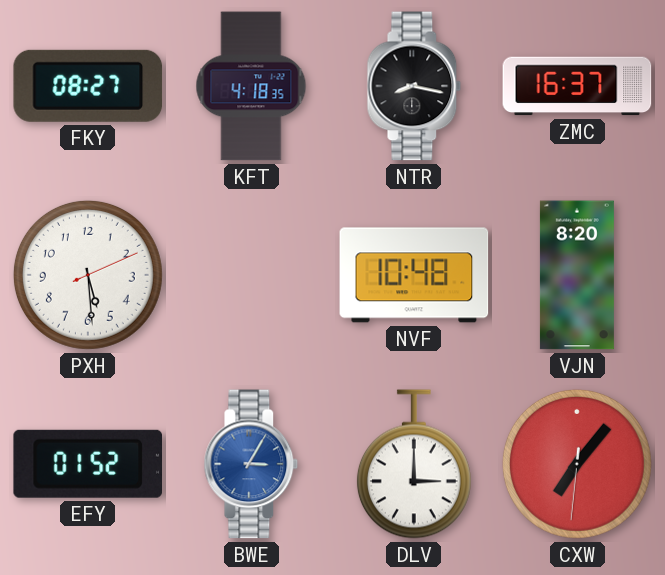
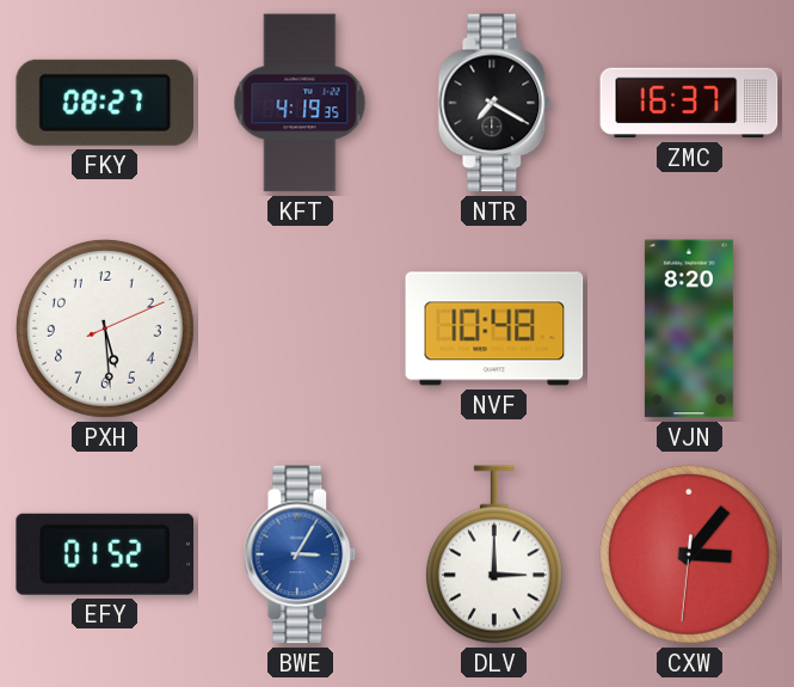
KFT: 4:18 -> 4:19 (300, 103)
NTR: 8:17 -> 7:20 (494, 103)
CXW: 7:06 -> 3:06 (689, 554)
